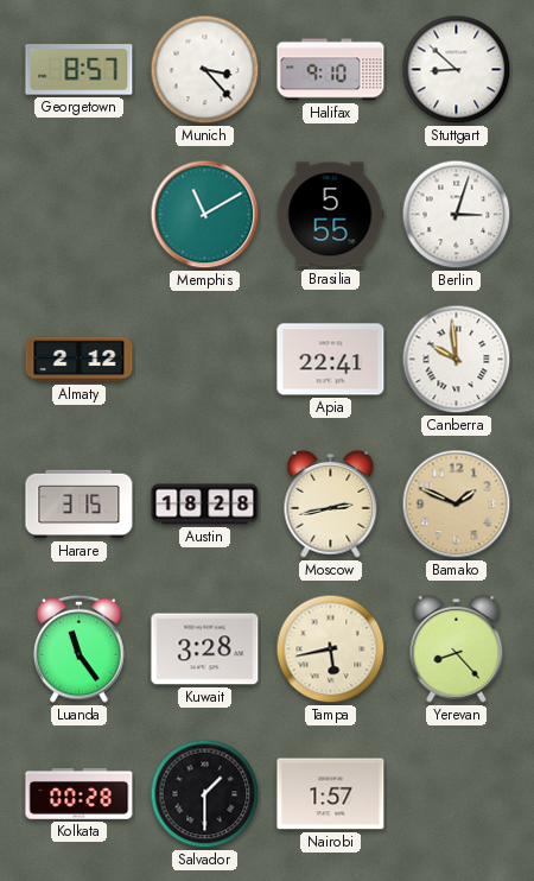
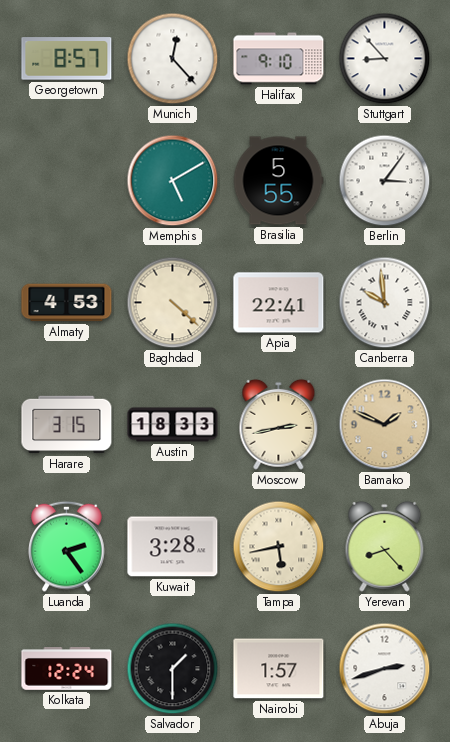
Munich: 3:23 -> 12:23 (173, 59)
Stuttgart: 8:52 -> 8:53 (385, 59)
Memphis: 11:10 -> 5:10 (173, 181)
Berlin: 3:03 -> 3:06 (385, 181)
Almaty: 2:12 -> 4:53 (67, 303)
Baghdad: none -> 4:22 (173, 303)
Austin: 18:28 -> 18:33 (173, 425)
Luanda: 11:24 -> 2:24 (67, 546)
Kolkata: 00:28 -> 12:24 (67, 669)
Abuja: none -> 2:42 (385, 669)
